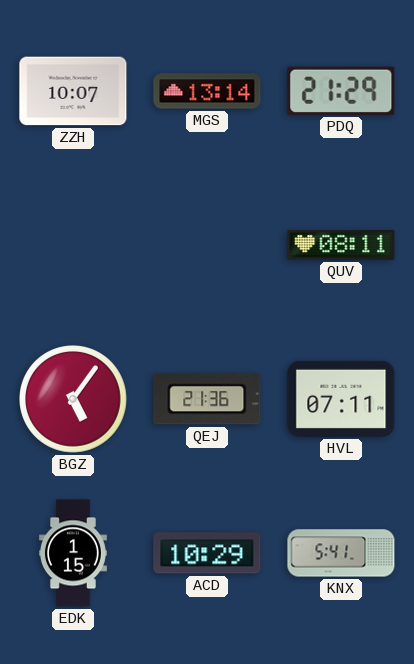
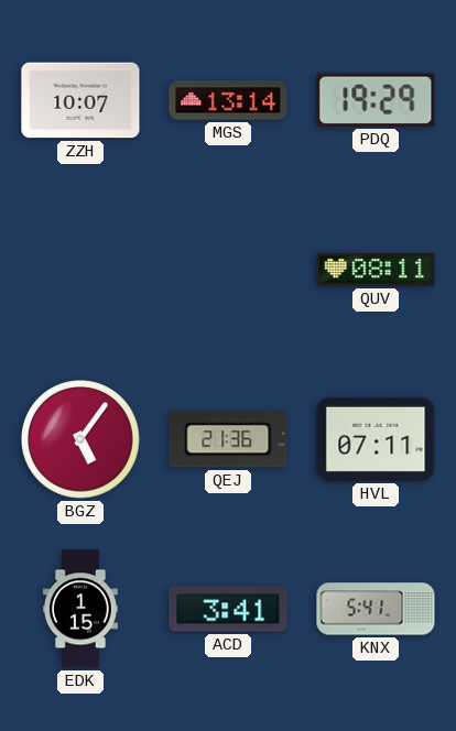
PDQ: 21:29 -> 19:29 (376, 100)
ACD: 10:29 -> 3:41 (228, 609)
